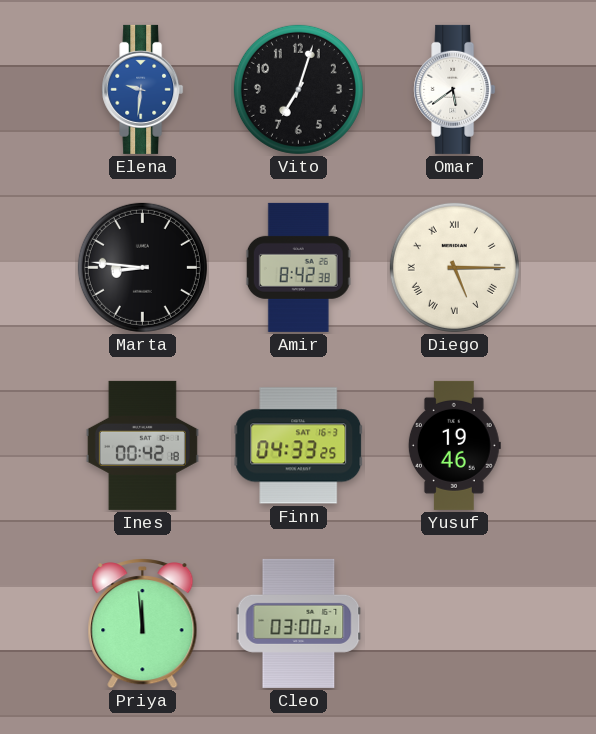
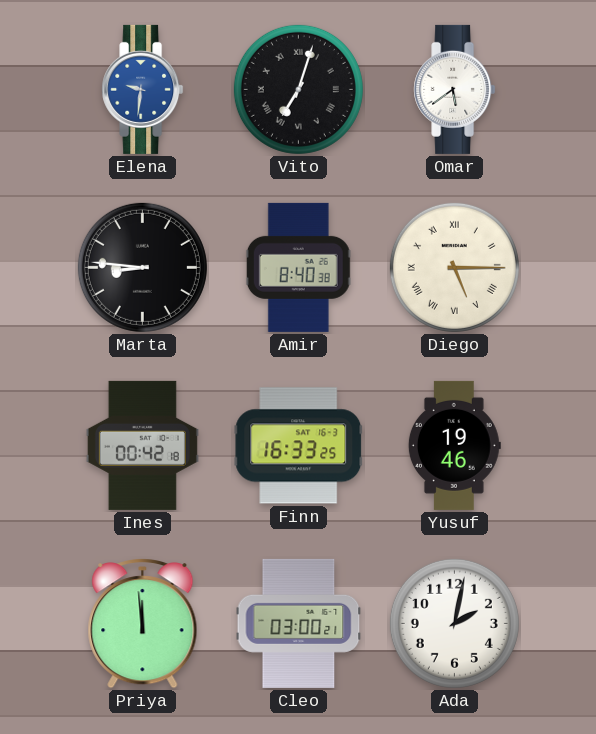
Vito numerals: Arabic -> Roman (298, 89)
Amir: 8:42 -> 8:40 (298, 267)
Finn: 04:33 -> 16:33 (299, 446)
Ada: none -> 2:02 (454, 623)
